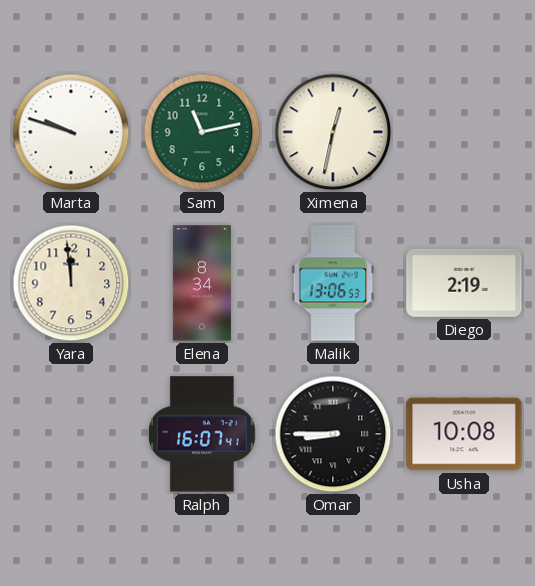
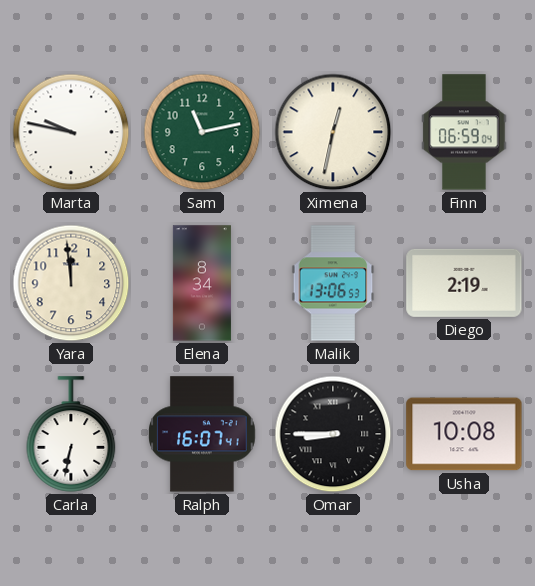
Marta: 9:48 -> 9:47 (71, 132)
Finn: none -> 06:59 (464, 132)
Carla: none -> 6:32 (71, 434)
